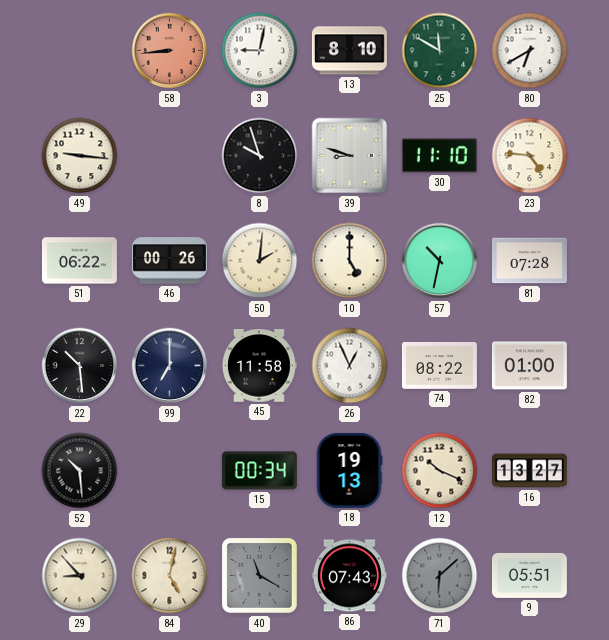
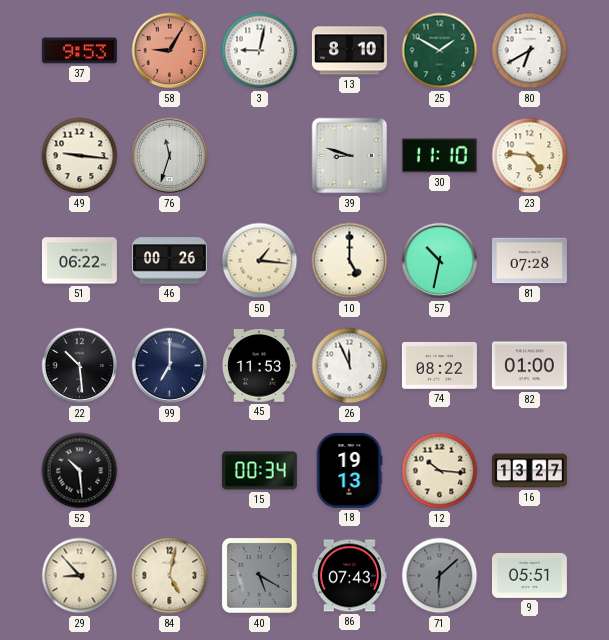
37: none -> 9:53 (79, 51)
58: 8:44 -> 9:05 (170, 51)
25: 11:50 -> 1:50 (440, 51)
76: none -> 11:33 (170, 156)
8: 9:57 -> none (260, 156)
50: 2:01 -> 1:16 (260, 261)
45: 11:58 -> 11:53 (259, 366)
26: 12:56 -> 11:56 (350, 366)
12: 10:19 -> 10:16 (440, 471)
40: 11:20 -> 5:20 (259, 575)
